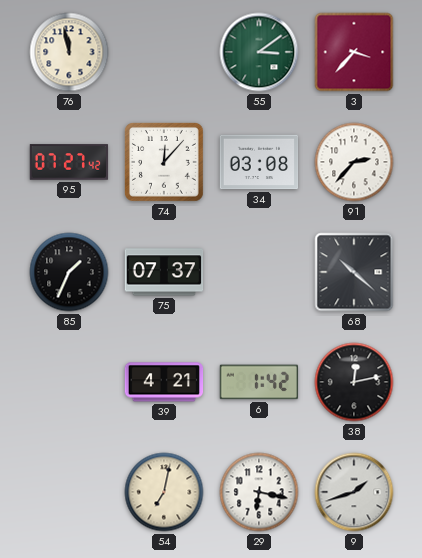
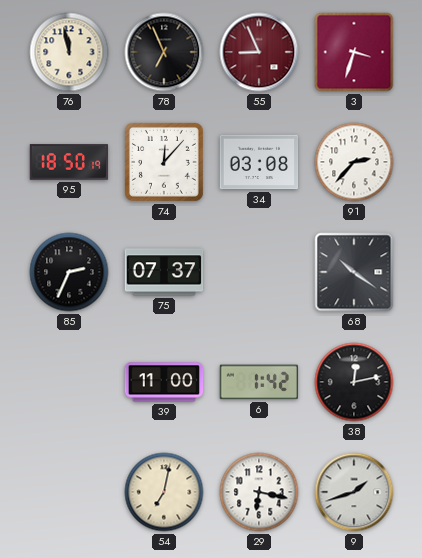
78: none -> 6:56 (164, 52)
55: 3:09 -> 8:56 (259, 52)
55 dial: green -> burgundy (259, 52)
3: 3:37 -> 3:33 (354, 52)
95: 07:27 -> 18:50 (69, 162)
85: 1:34 -> 2:34 (69, 272)
68: 10:22 -> 10:21 (354, 272)
39: 4:21 -> 11:00 (164, 382)
